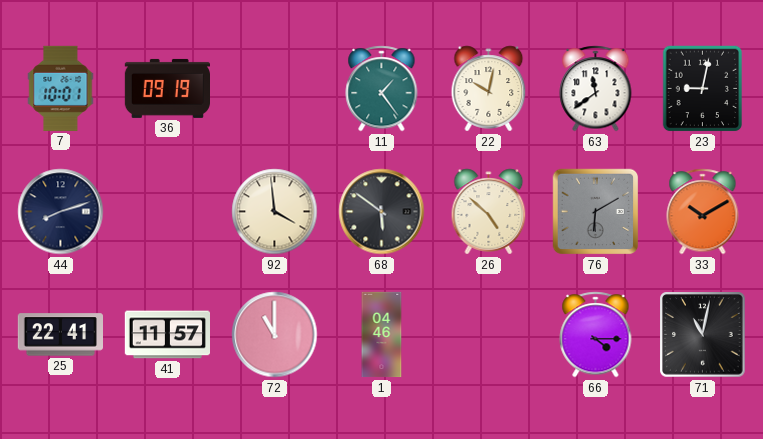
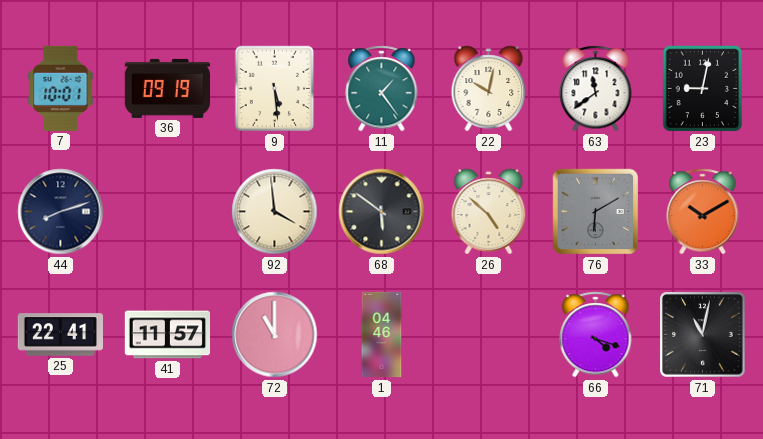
9: none -> 5:29 (275, 89)
66: 4:15 -> 4:18 (596, 335)
